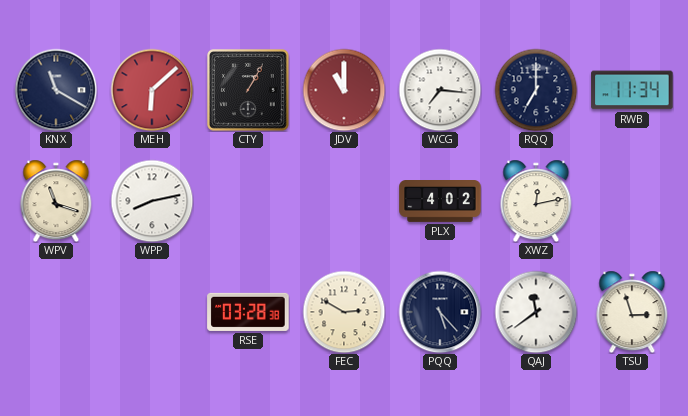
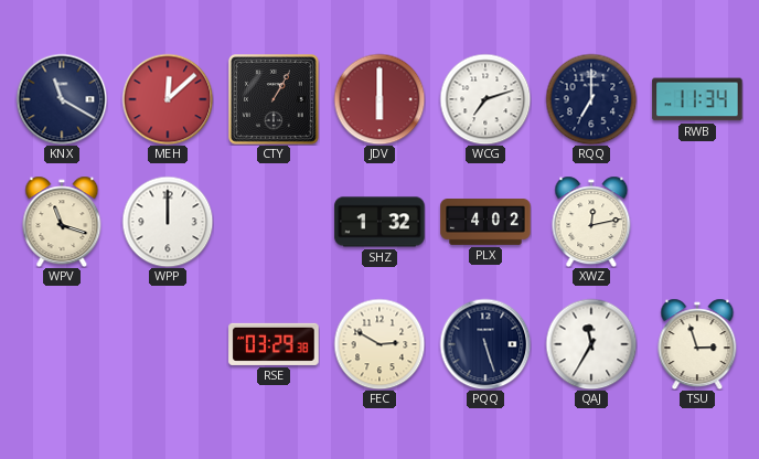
MEH: 6:08 -> 12:08 (168, 99)
JDV: 11:00 -> 6:00 (379, 99)
WCG: 7:16 -> 7:12 (485, 99)
WPP: 8:13 -> 12:00 (168, 222)
SHZ: none -> 1:32 (379, 222)
RSE: 03:28 -> 03:29 (274, 344)
PQQ: 5:23 -> 5:27 (485, 344)
QAJ: 11:39 -> 11:35 (591, 344)
